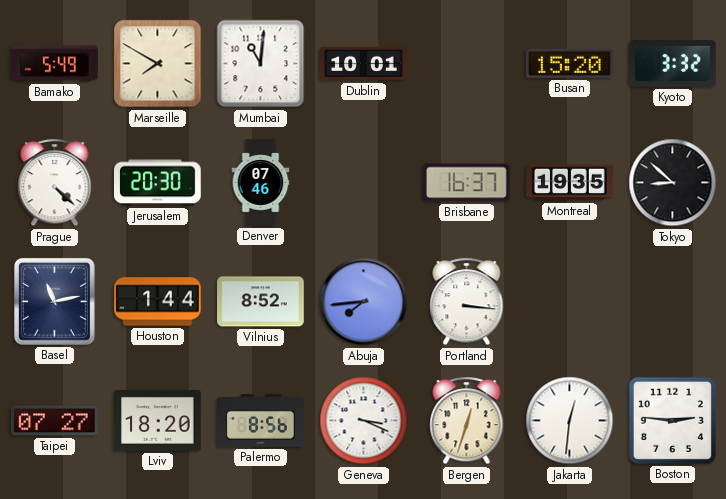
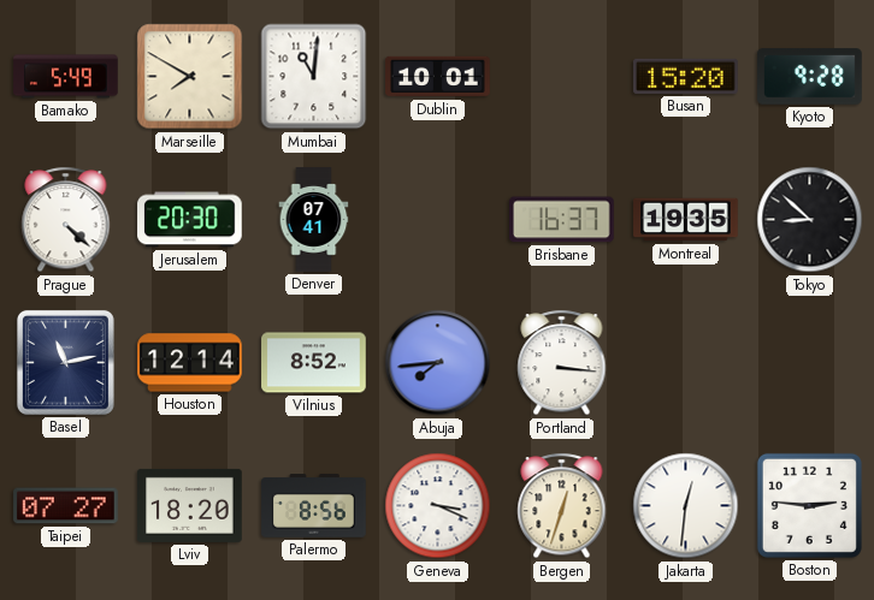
Kyoto: 3:32 -> 9:28 (810, 77)
Denver: 07:46 -> 07:41 (314, 220)
Houston: 1:44 -> 12:14 (190, 363)
